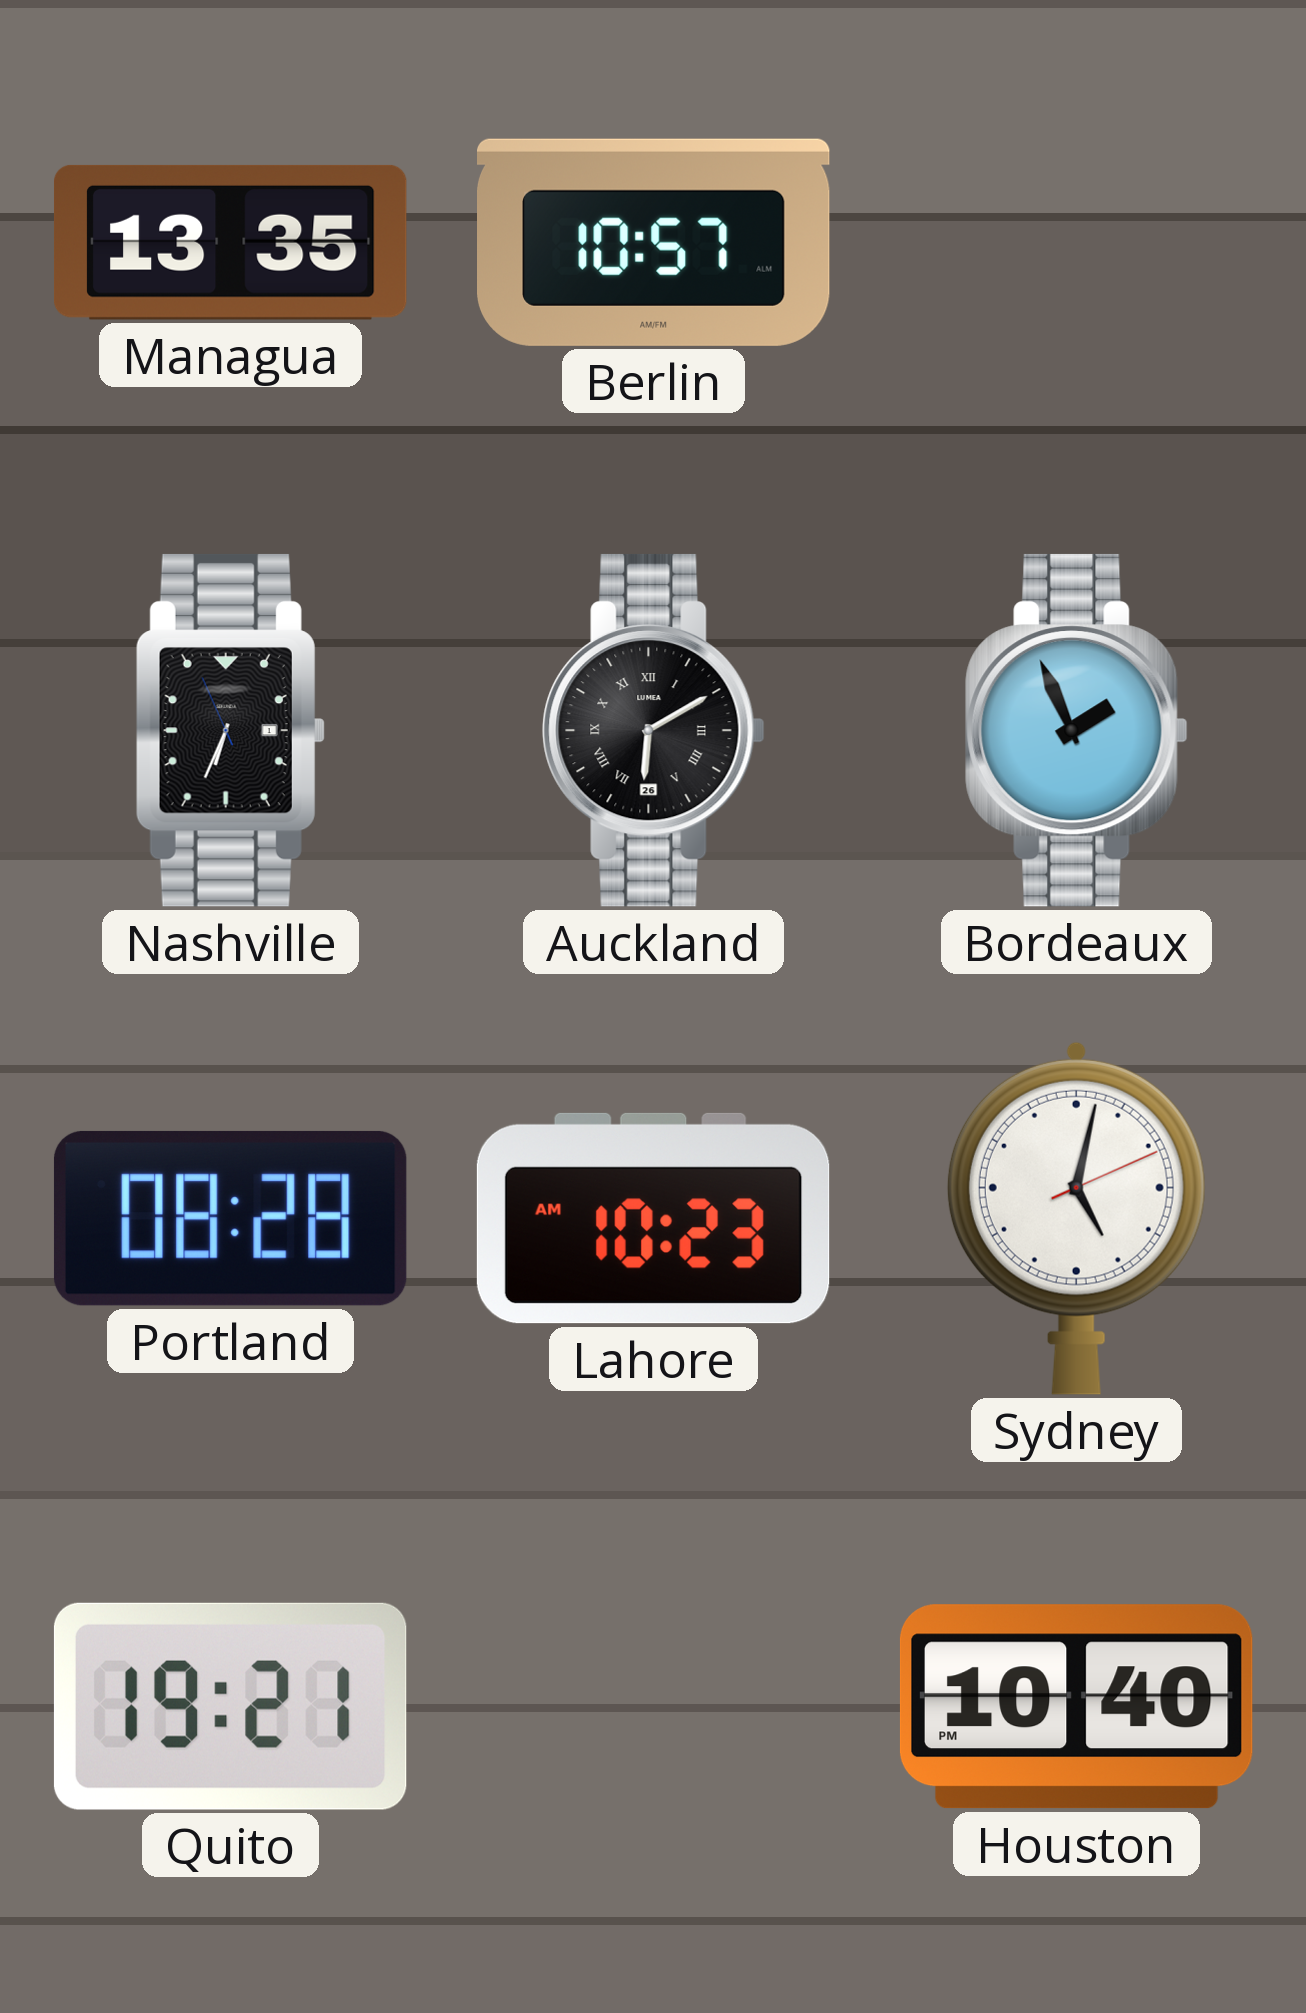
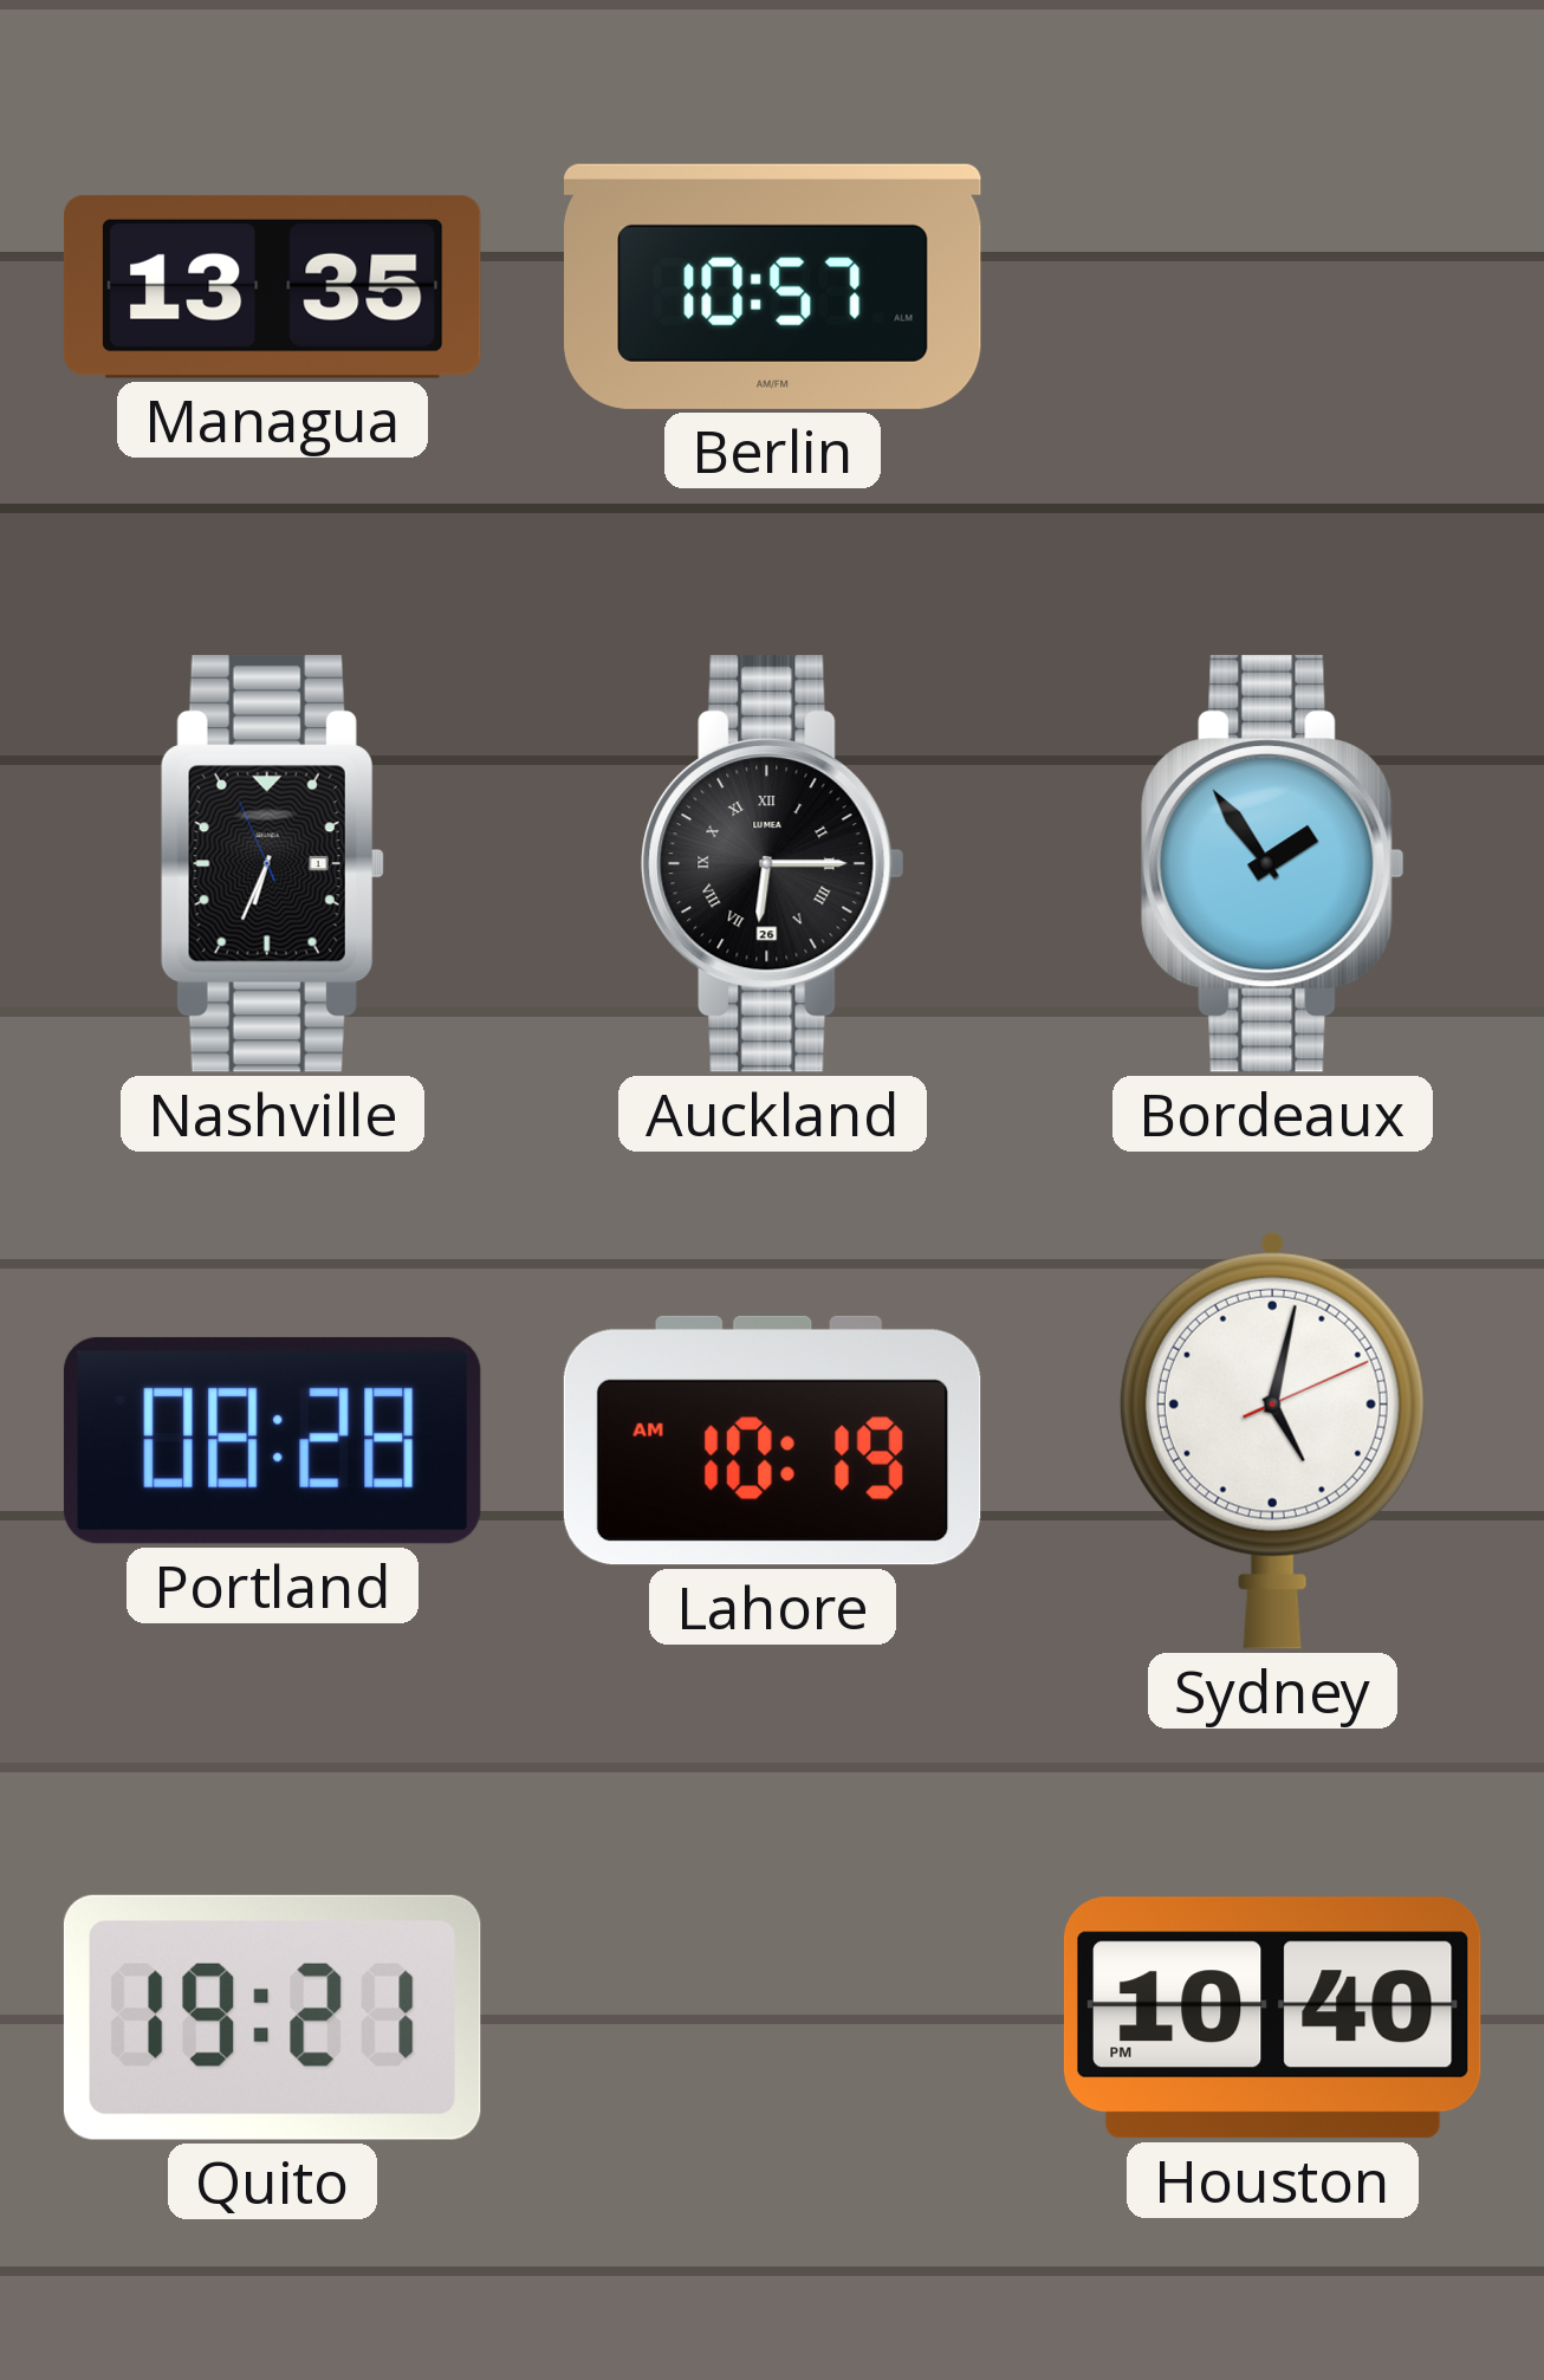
Auckland: 6:10 -> 6:15 (773, 863)
Bordeaux: 1:56 -> 1:54 (1273, 863)
Lahore: 10:23 -> 10:19 (772, 1440)
